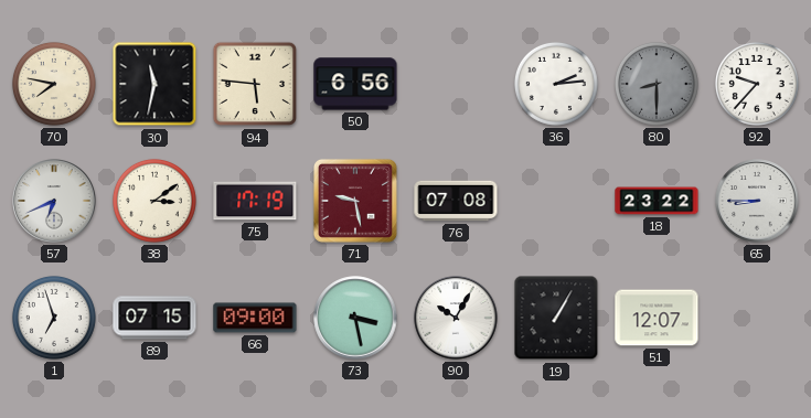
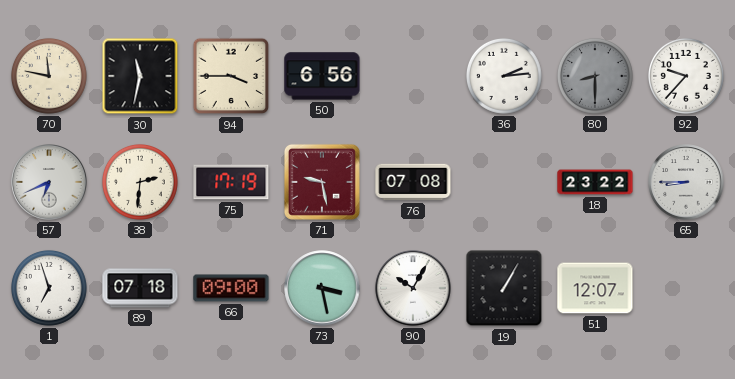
70: 7:47 -> 11:47 (49, 76)
94: 5:46 -> 3:45 (231, 76)
38: 3:09 -> 2:31 (140, 182)
89: 07:15 -> 07:18 (140, 288)
